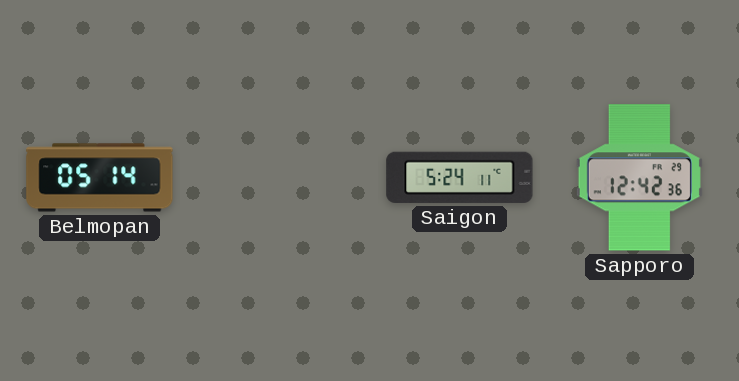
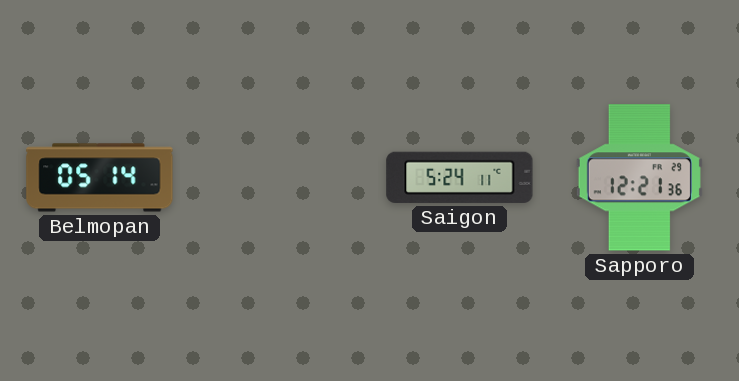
Sapporo: 12:42 -> 12:21 (639, 178)
